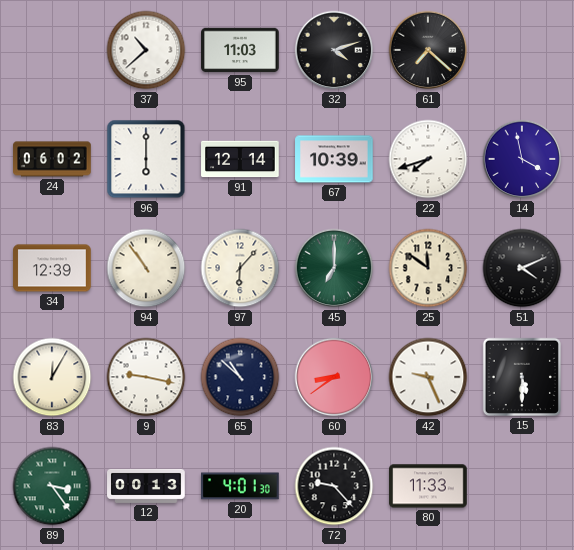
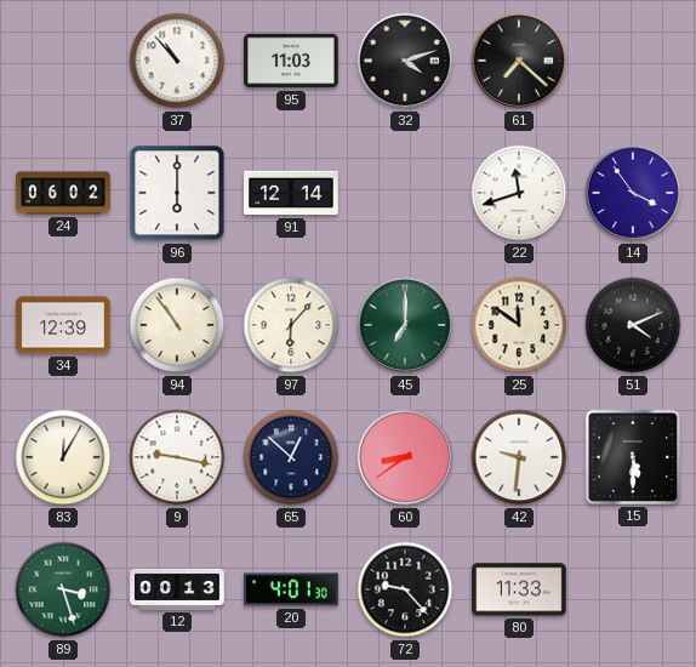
37: 10:38 -> 10:53 (177, 61)
67: 10:39 -> none (334, 159)
22: 7:42 -> 11:42 (519, 193)
14: 3:58 -> 3:54 (633, 193)
65: 10:52 -> 12:52 (291, 457)
42: 9:26 -> 9:31 (519, 457)
89: 3:24 -> 3:27 (63, 589)
